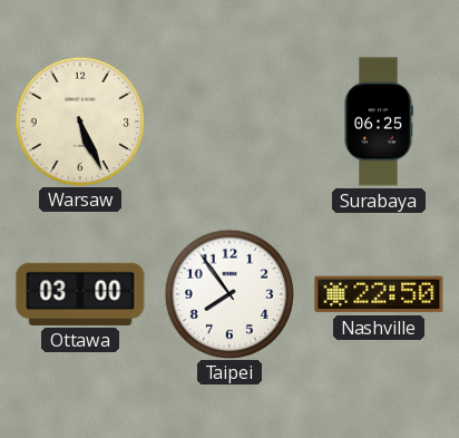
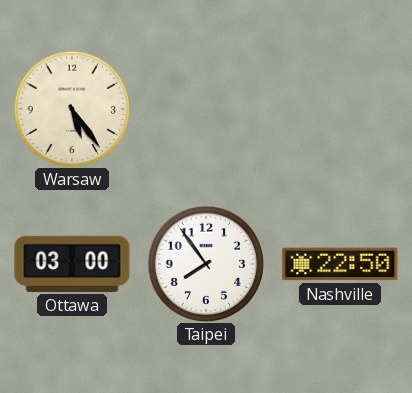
Warsaw: 5:26 -> 5:24 (71, 108)
Surabaya: 06:25 -> none (379, 121)
